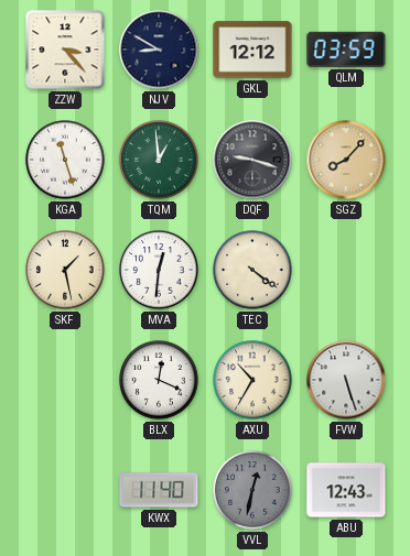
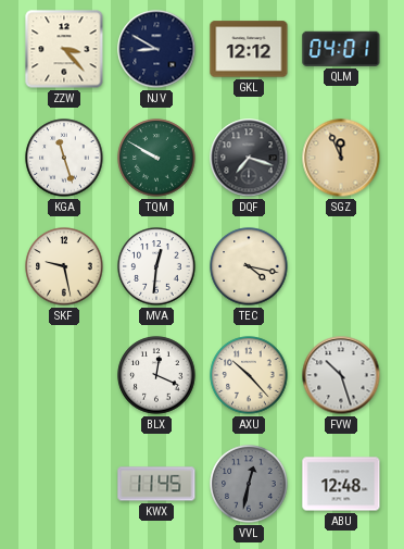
QLM: 03:59 -> 04:01 (341, 49)
TQM: 12:59 -> 9:50 (156, 158)
DQF: 9:18 -> 7:18 (249, 158)
SGZ: 8:07 -> 11:56 (341, 158)
SKF: 1:28 -> 9:28 (64, 266)
TEC: 4:21 -> 4:17 (249, 266)
AXU: 10:35 -> 10:23 (249, 375)
FVW: 5:27 -> 10:27 (341, 375)
KWX: 11:40 -> 11:45 (156, 484)
ABU: 12:43 -> 12:48 (341, 484)
